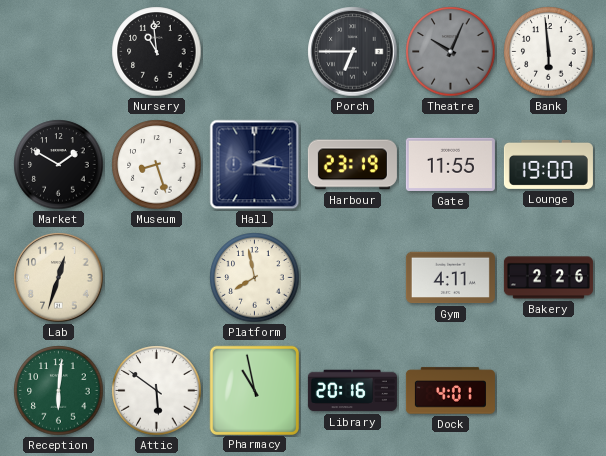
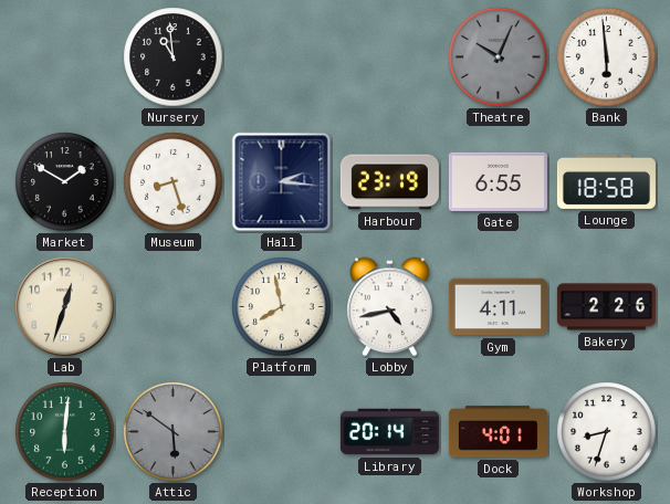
Porch: 6:45 -> none (353, 52)
Gate: 11:55 -> 6:55 (498, 181)
Lounge: 19:00 -> 18:58 (606, 181)
Lobby: none -> 4:43 (390, 307)
Attic dial: white -> grey (174, 432)
Pharmacy: 10:58 -> none (254, 390)
Library: 20:16 -> 20:14 (389, 432)
Workshop: none -> 8:33 (607, 432)
